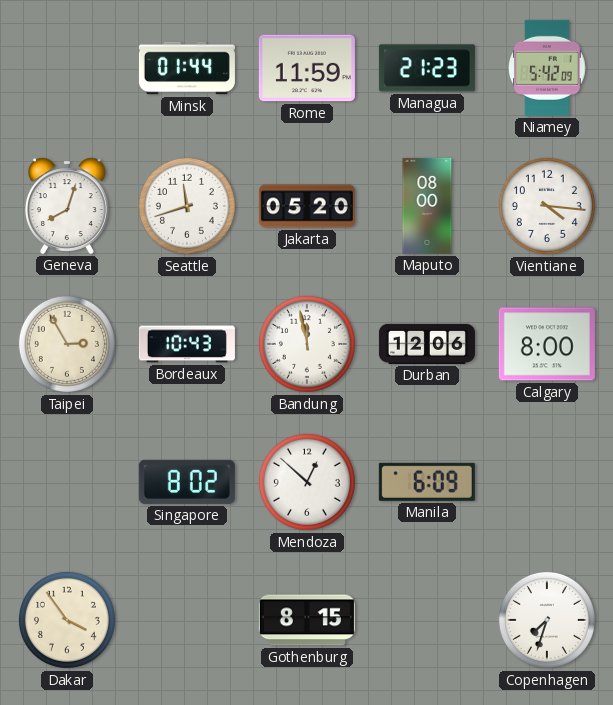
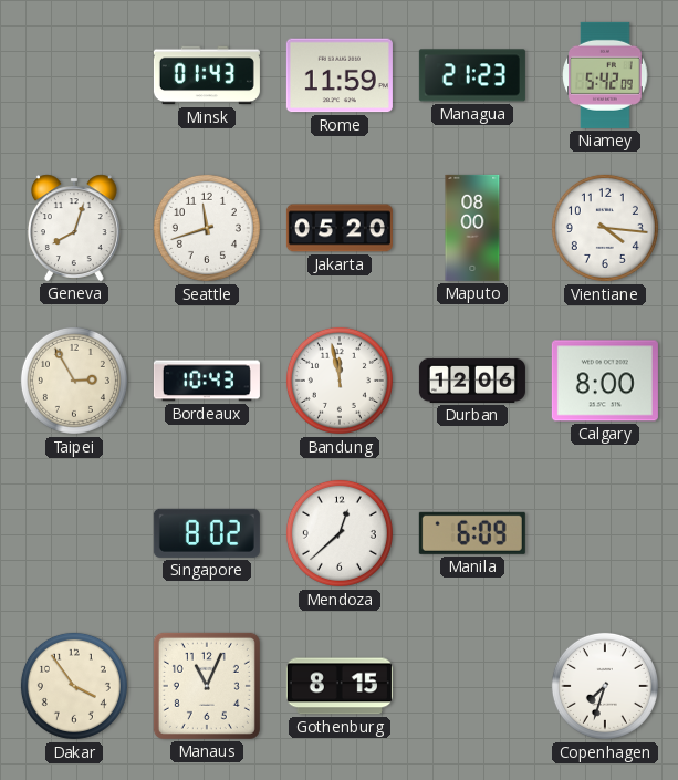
Minsk: 01:44 -> 01:43 (207, 75)
Mendoza: 12:52 -> 12:38 (340, 533)
Manaus: none -> 11:04 (207, 686)
